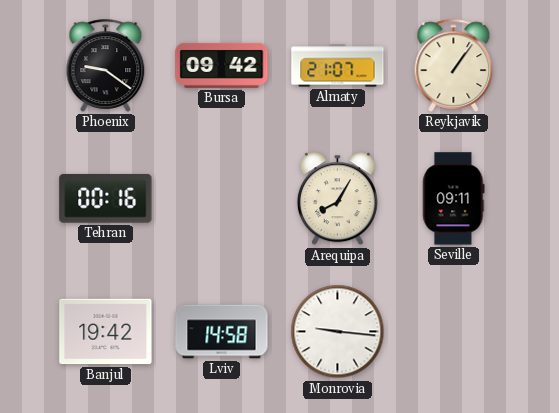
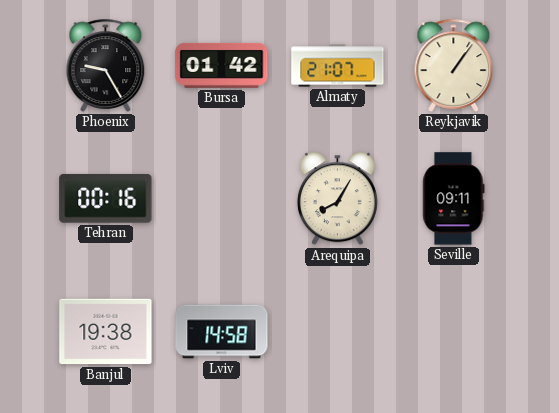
Phoenix: 9:21 -> 9:25 (106, 65)
Bursa: 09:42 -> 01:42 (222, 65)
Banjul: 19:42 -> 19:38 (106, 332)
Monrovia: 9:16 -> none (338, 332)
